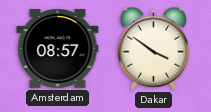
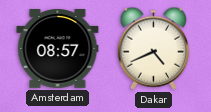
Dakar: 3:51 -> 4:41 (153, 48)
